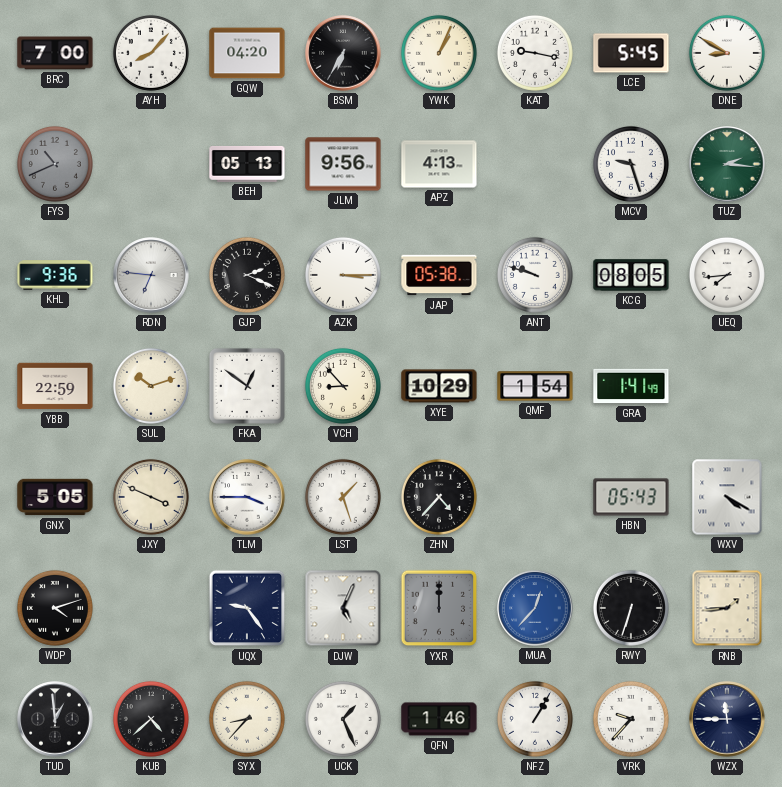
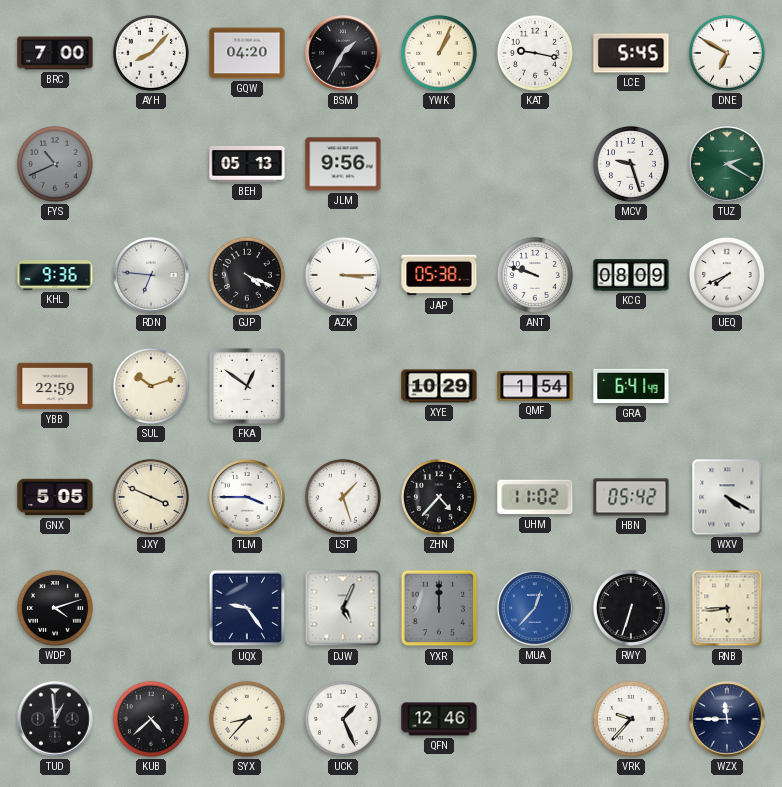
BSM: 6:35 -> 1:35 (343, 53)
DNE: 8:50 -> 6:50 (727, 53)
APZ: 4:13 -> none (439, 164)
TUZ: 2:16 -> 2:20 (727, 164)
GJP: 2:19 -> 4:19 (247, 275)
KCG: 08:05 -> 08:09 (631, 275)
UEQ: 7:44 -> 7:41 (727, 275)
VCH: 8:53 -> none (343, 386)
GRA: 1:41 -> 6:41 (631, 386)
UHM: none -> 11:02 (535, 497)
HBN: 05:43 -> 05:42 (631, 497)
RNB: 1:44 -> 5:44 (727, 608)
QFN: 1:46 -> 12:46 (439, 719)
NFZ: 1:05 -> none (535, 719)
